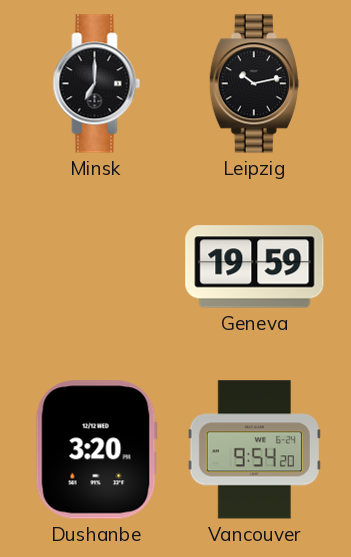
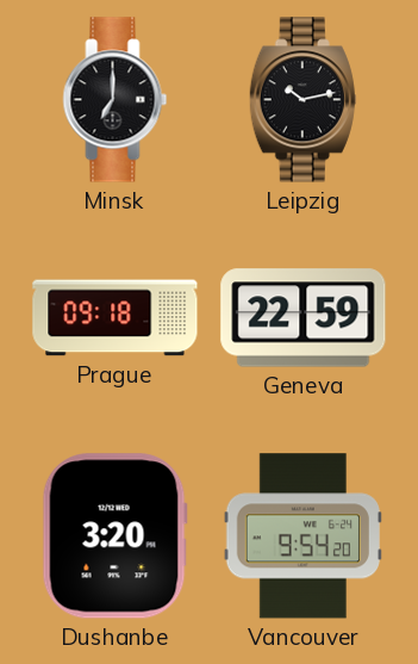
Prague: none -> 09:18 (116, 318)
Geneva: 19:59 -> 22:59 (304, 318)
